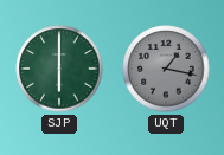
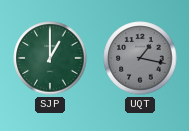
SJP: 6:00 -> 1:00 (50, 58)
